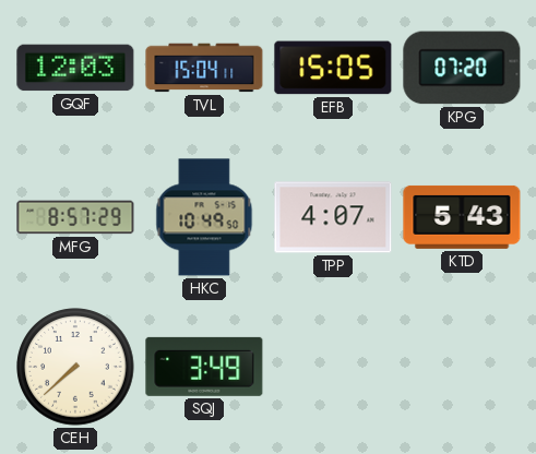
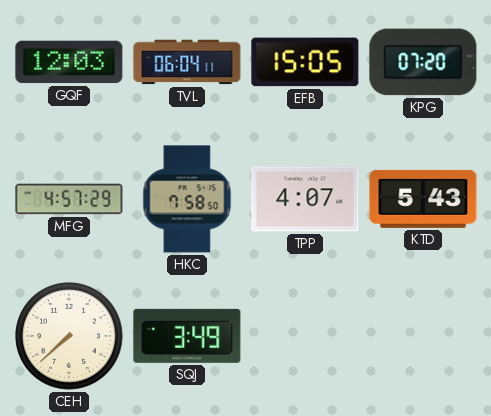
TVL: 15:04 -> 06:04 (187, 62)
MFG: 8:57 -> 4:57 (69, 199)
HKC: 10:49 -> 7:58 (187, 199)
